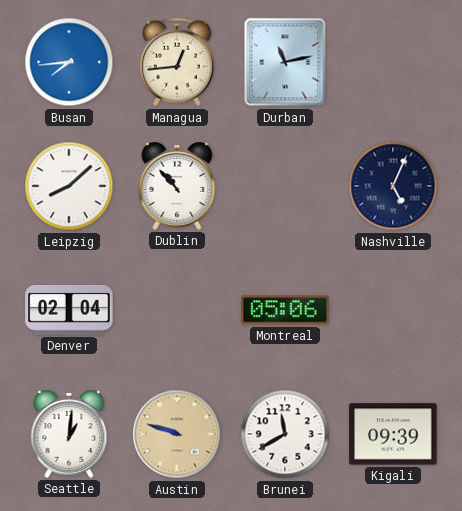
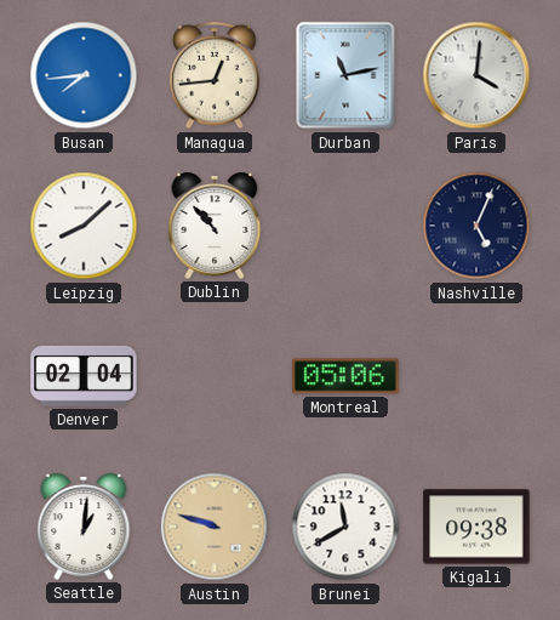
Paris: none -> 4:01 (476, 75)
Kigali: 09:39 -> 09:38 (476, 527)
